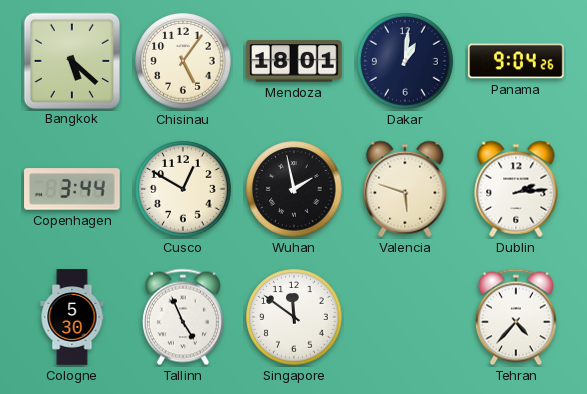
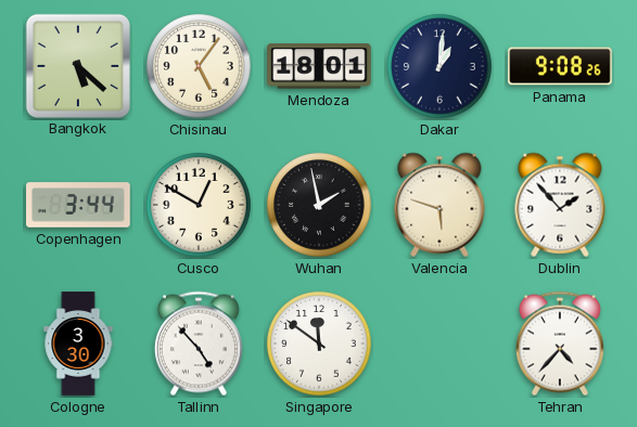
Panama: 9:04 -> 9:08 (560, 66)
Dublin: 2:14 -> 1:53 (560, 205)
Cologne: 5:30 -> 3:30 (78, 344)
Tallinn: 4:56 -> 4:53 (199, 344)
